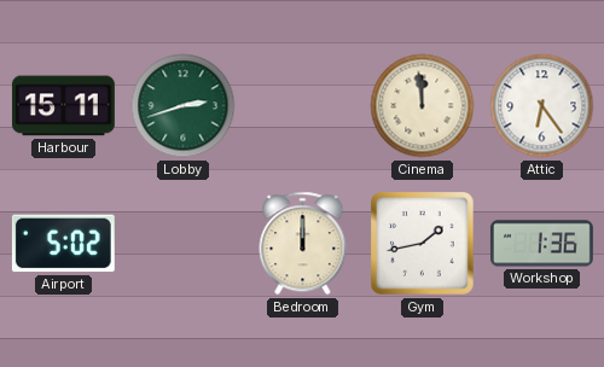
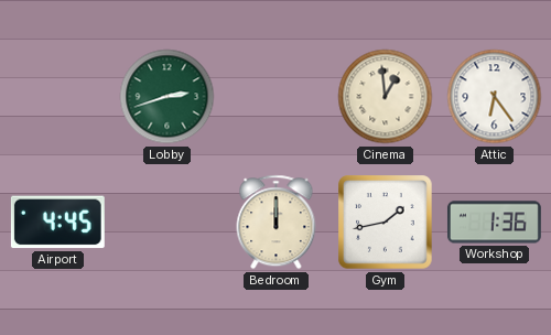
Harbour: 15:11 -> none (63, 106)
Cinema: 11:59 -> 12:59 (386, 97)
Airport: 5:02 -> 4:45 (57, 223)
